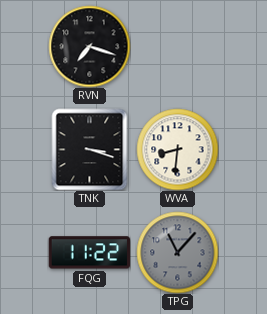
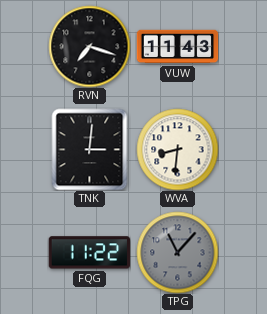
VUW: none -> 11:43 (177, 47)
TNK: 3:18 -> 3:01 (90, 149)
